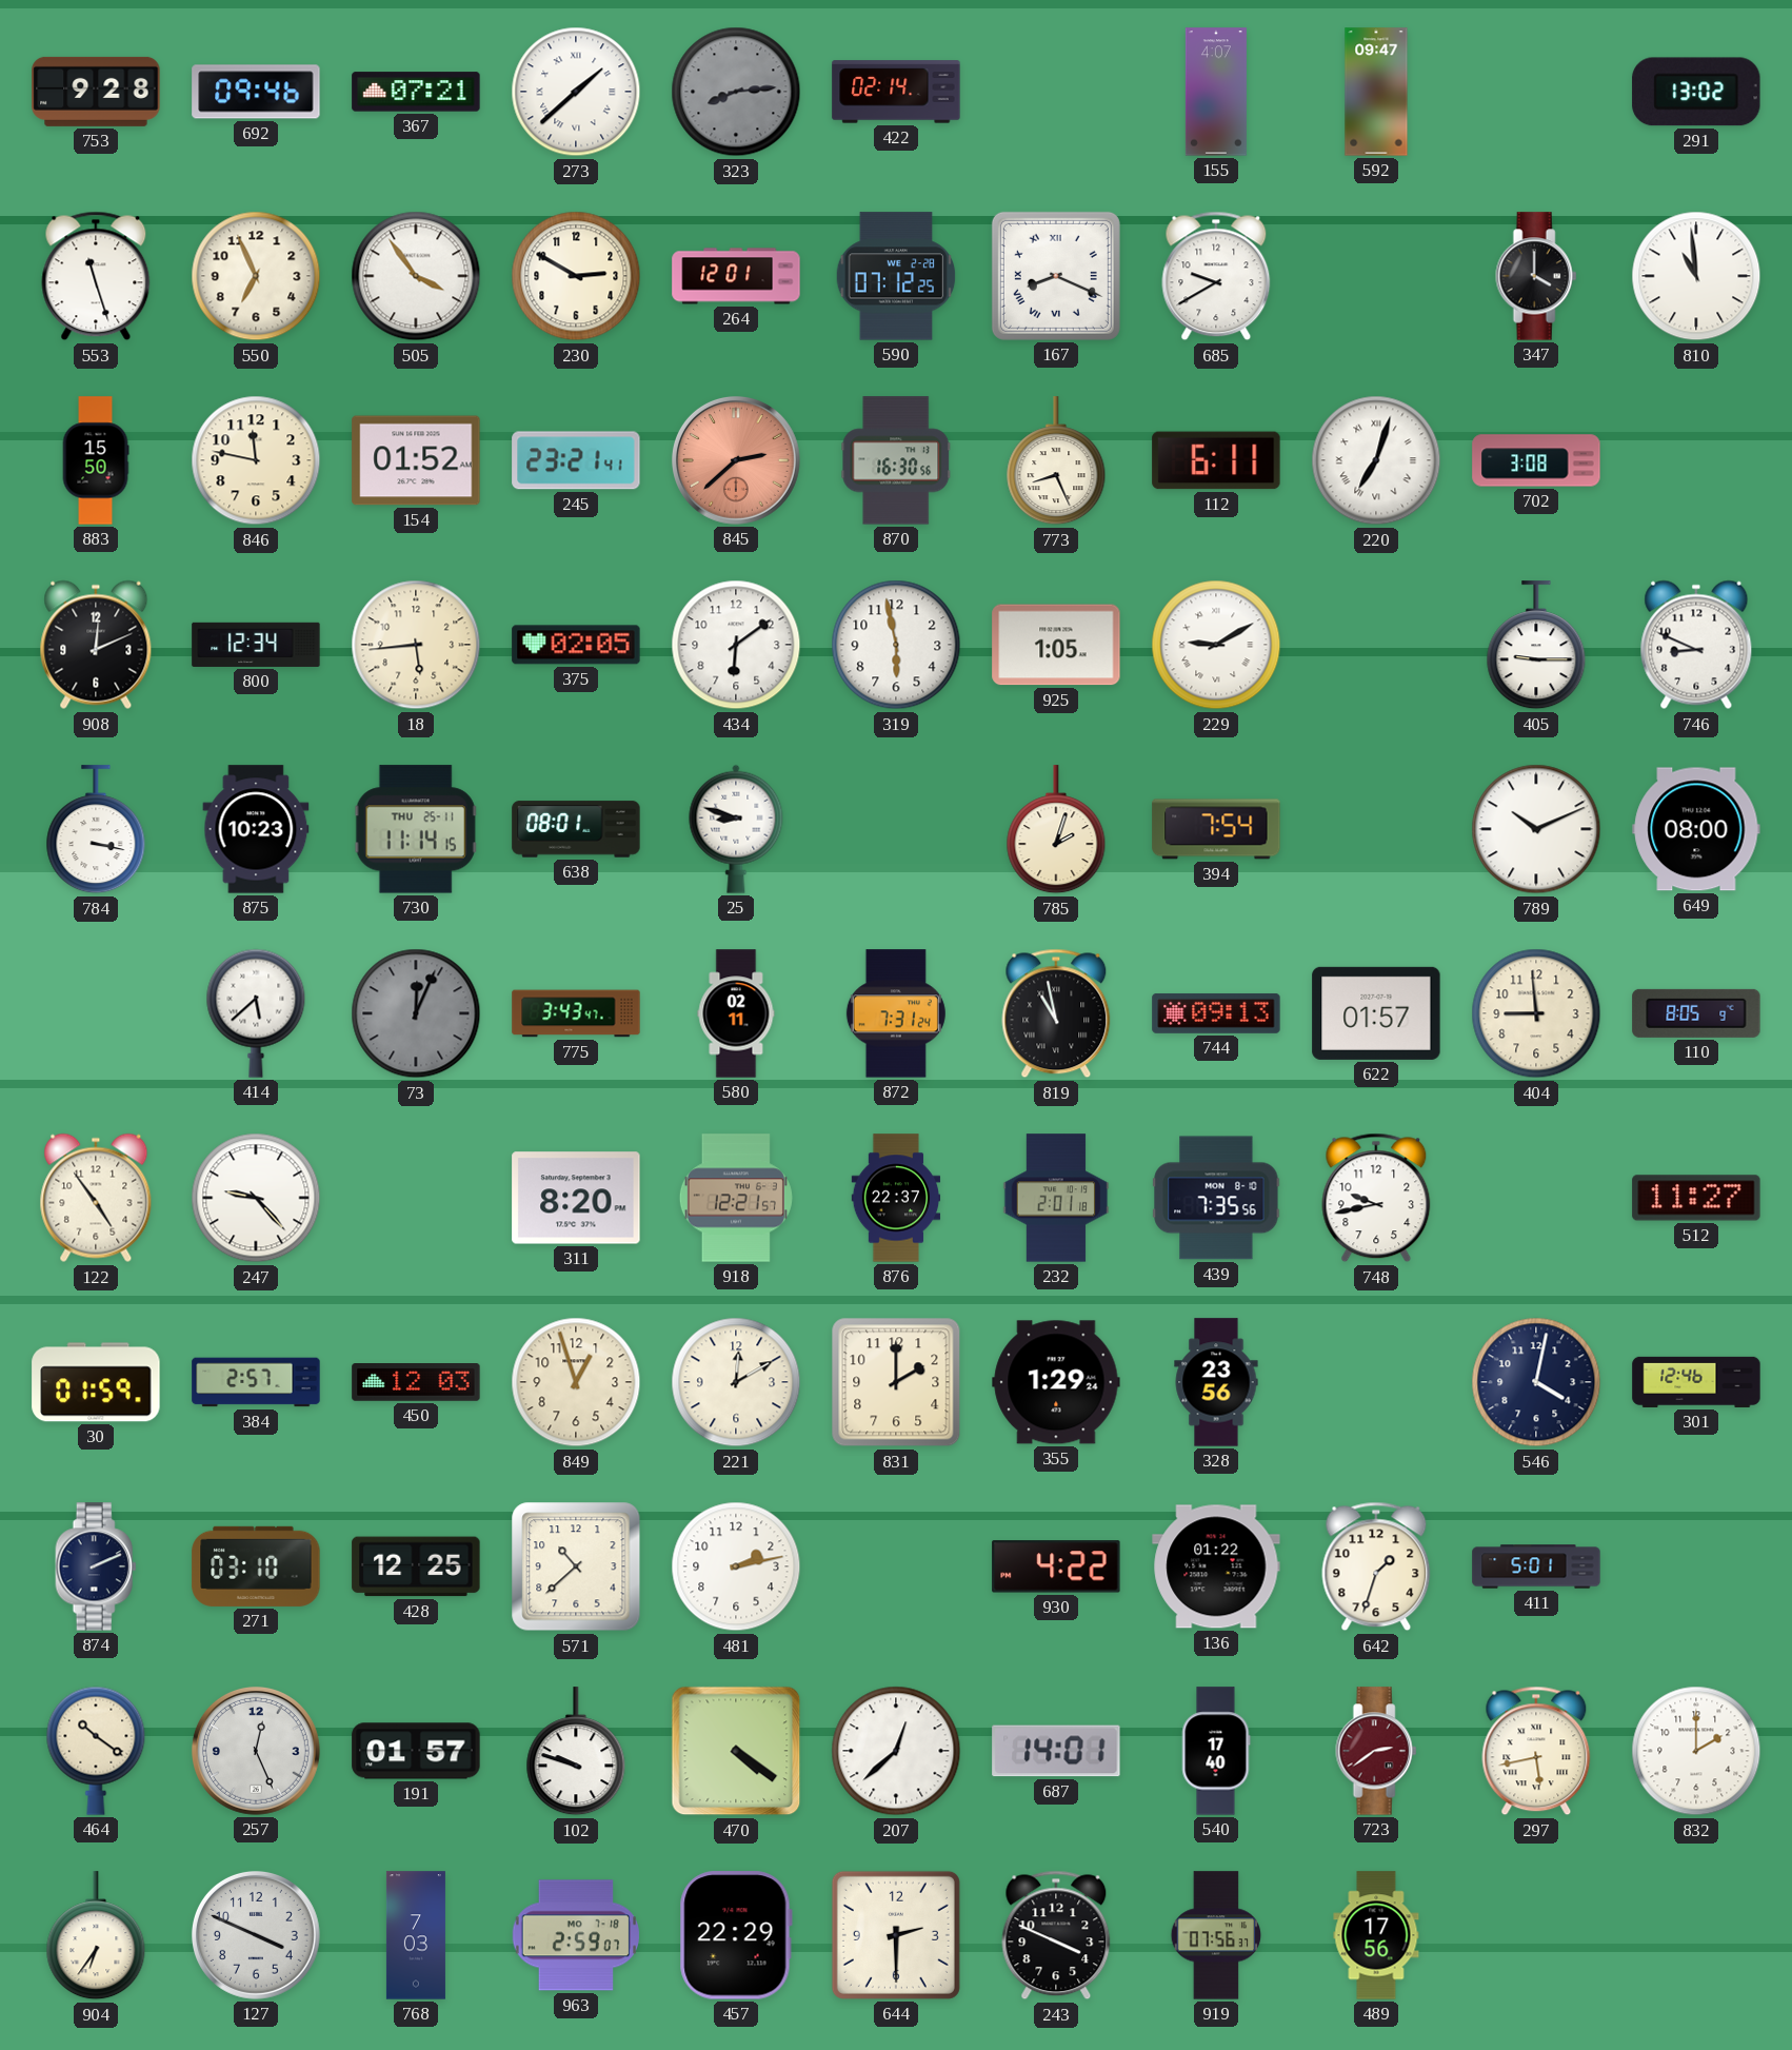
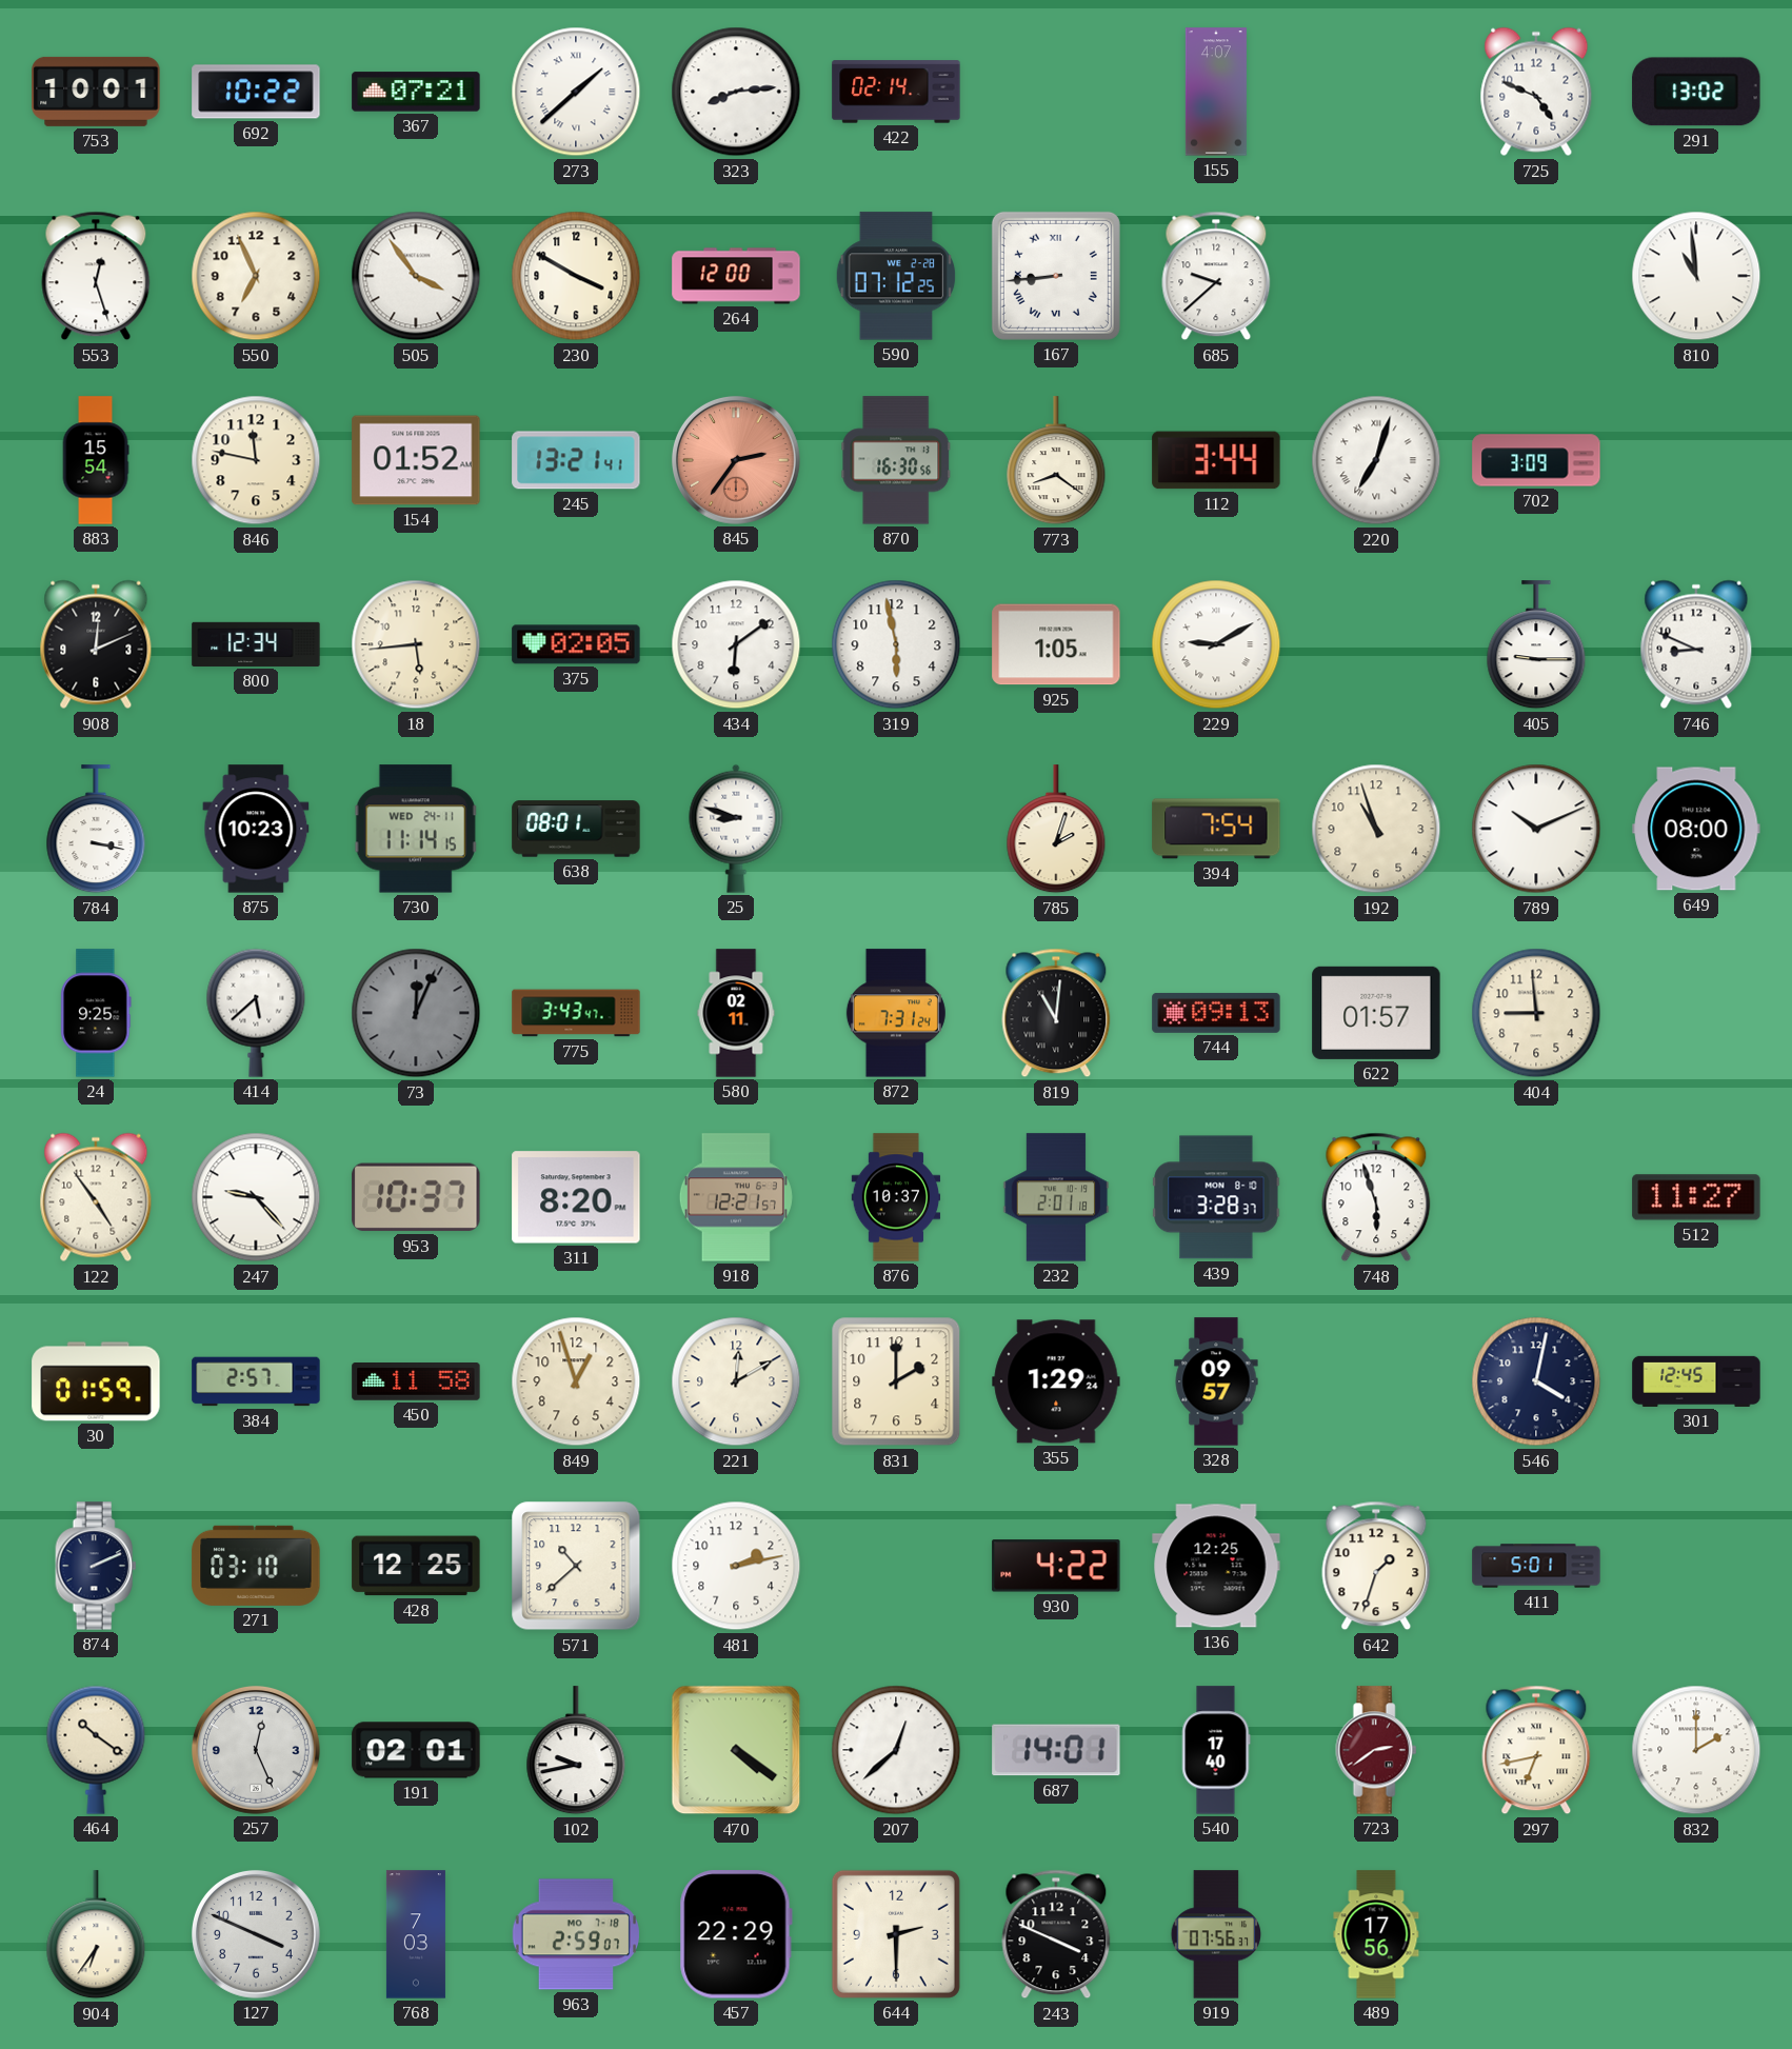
753: 9:28 -> 10:01 (96, 92)
692: 09:46 -> 10:22 (256, 92)
323 dial: grey -> white (736, 92)
592: 09:47 -> none (1376, 92)
725: none -> 4:49 (1536, 92)
553: 11:27 -> 12:27 (96, 276)
230: 2:50 -> 3:50 (576, 276)
264: 12:01 -> 12:00 (736, 276)
167: 8:19 -> 8:44 (1056, 276)
685: 9:40 -> 9:38 (1216, 276)
347: 4:00 -> none (1536, 276)
883: 15:50 -> 15:54 (96, 460)
245: 23:21 -> 13:21 (576, 460)
845: 2:38 -> 2:36 (736, 460)
773: 8:26 -> 8:21 (1056, 461)
112: 6:11 -> 3:44 (1216, 460)
702: 3:08 -> 3:09 (1536, 460)
730 date: THU 25-11 -> WED 24-11 (416, 829)
192: none -> 10:57 (1376, 829)
24: none -> 9:25 (96, 1013)
819: 10:58 -> 11:01 (1056, 1013)
110: 8:05 -> none (1696, 1013)
953: none -> 10:37 (416, 1197)
876: 22:37 -> 10:37 (896, 1197)
439: 7:35 -> 3:28 (1216, 1197)
748: 9:43 -> 5:57 (1376, 1197)
450: 12:03 -> 11:58 (416, 1382)
328: 23:56 -> 09:57 (1216, 1381)
301: 12:46 -> 12:45 (1696, 1381)
136: 01:22 -> 12:25 (1216, 1566)
191: 01:57 -> 02:01 (416, 1750)
102: 9:48 -> 9:43 (576, 1751)
297: 5:43 -> 6:43 (1536, 1750)
